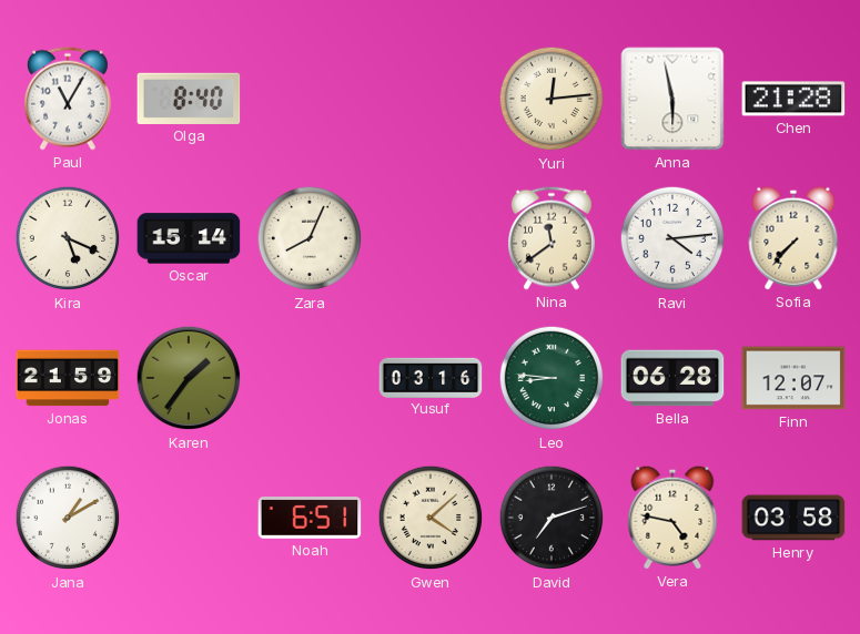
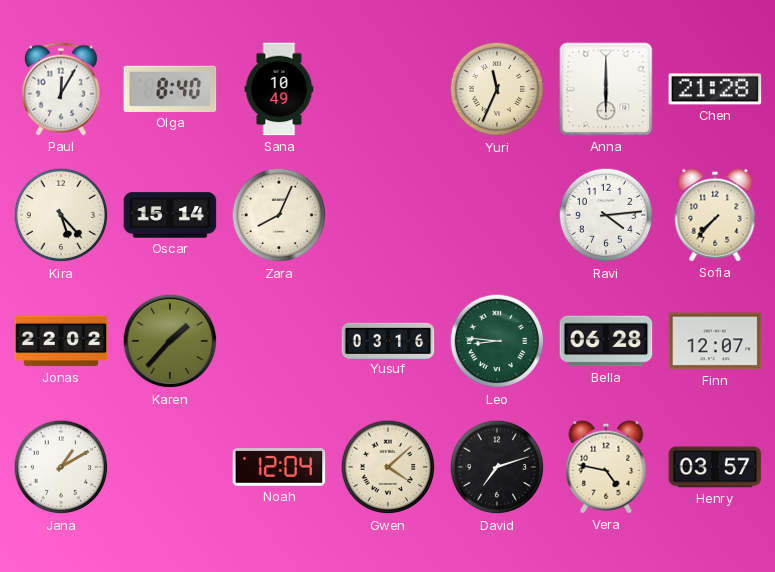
Paul: 11:05 -> 12:05 (61, 89)
Sana: none -> 10:49 (279, 89)
Yuri: 12:14 -> 11:34 (497, 89)
Anna: 5:58 -> 6:00 (606, 89)
Kira: 5:19 -> 5:23 (61, 215)
Nina: 11:39 -> none (552, 238)
Jonas: 21:59 -> 22:02 (61, 341)
Karen: 1:36 -> 1:37 (170, 341)
Noah: 6:51 -> 12:04 (279, 467)
Henry: 03:58 -> 03:57 (715, 467)
